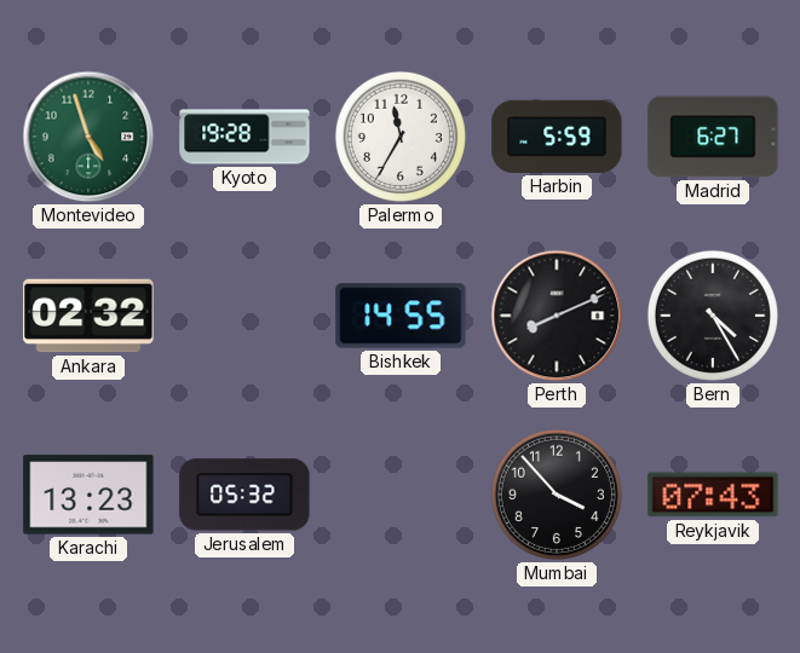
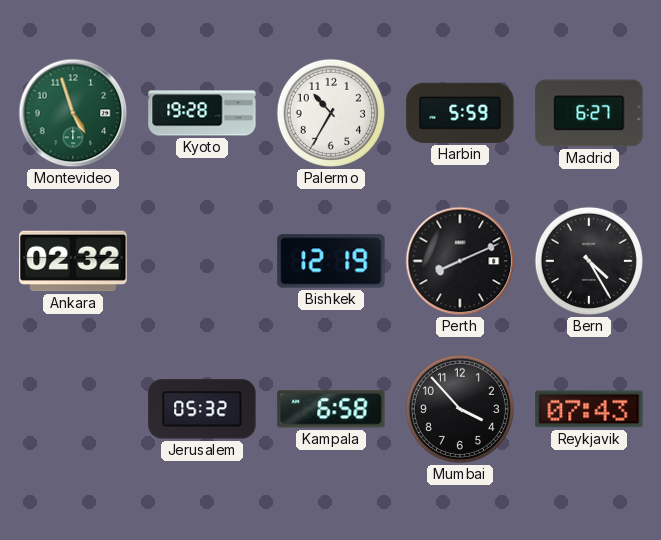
Palermo: 11:35 -> 10:35 (331, 113)
Bishkek: 14:55 -> 12:19 (331, 261)
Karachi: 13:23 -> none (88, 495)
Kampala: none -> 6:58 (331, 409)
